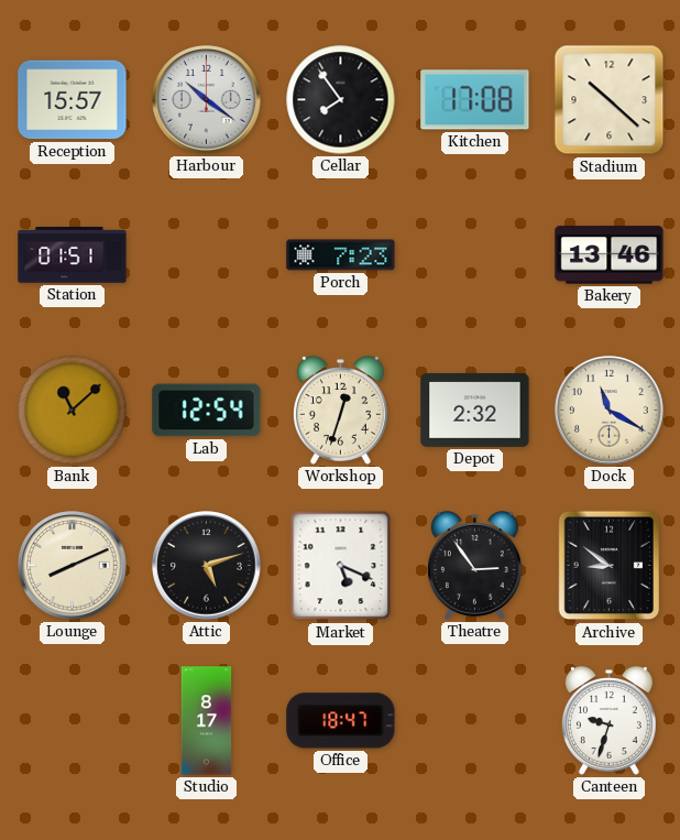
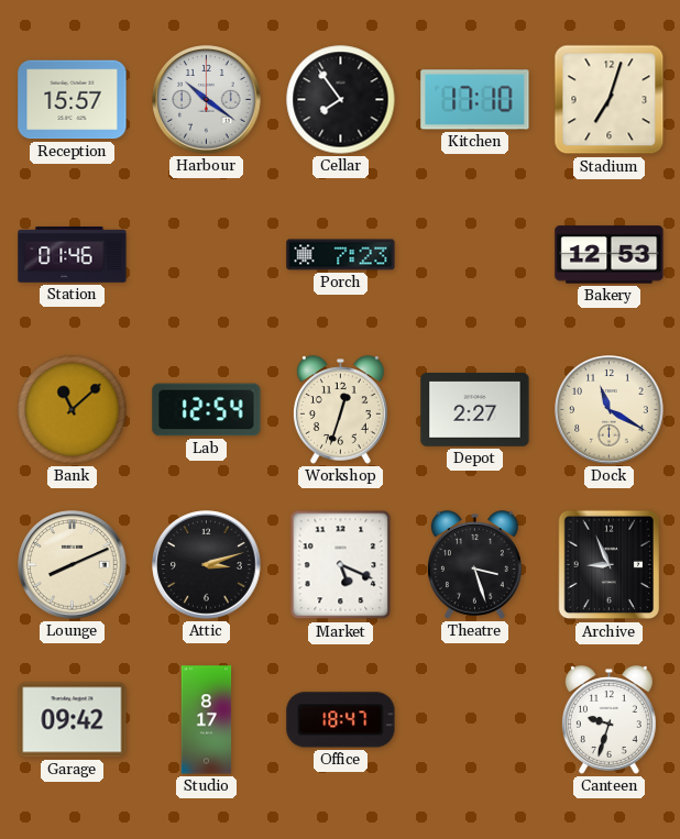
Kitchen: 17:08 -> 17:10 (475, 100)
Stadium: 10:22 -> 7:03 (610, 100)
Station: 01:51 -> 01:46 (73, 255)
Bakery: 13:46 -> 12:53 (610, 255)
Depot: 2:32 -> 2:27 (475, 409)
Attic: 5:12 -> 3:12 (207, 565)
Theatre: 2:54 -> 3:27 (474, 565)
Archive: 8:51 -> 8:56 (610, 565)
Garage: none -> 09:42 (73, 720)
